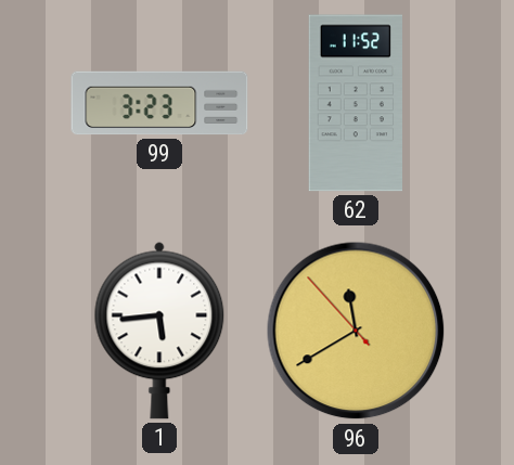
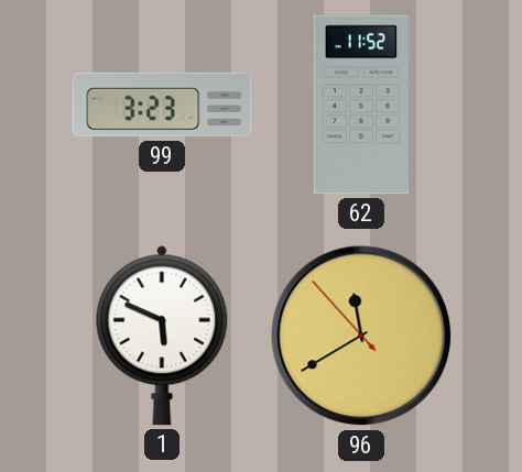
1: 5:44 -> 5:49 (162, 336)
